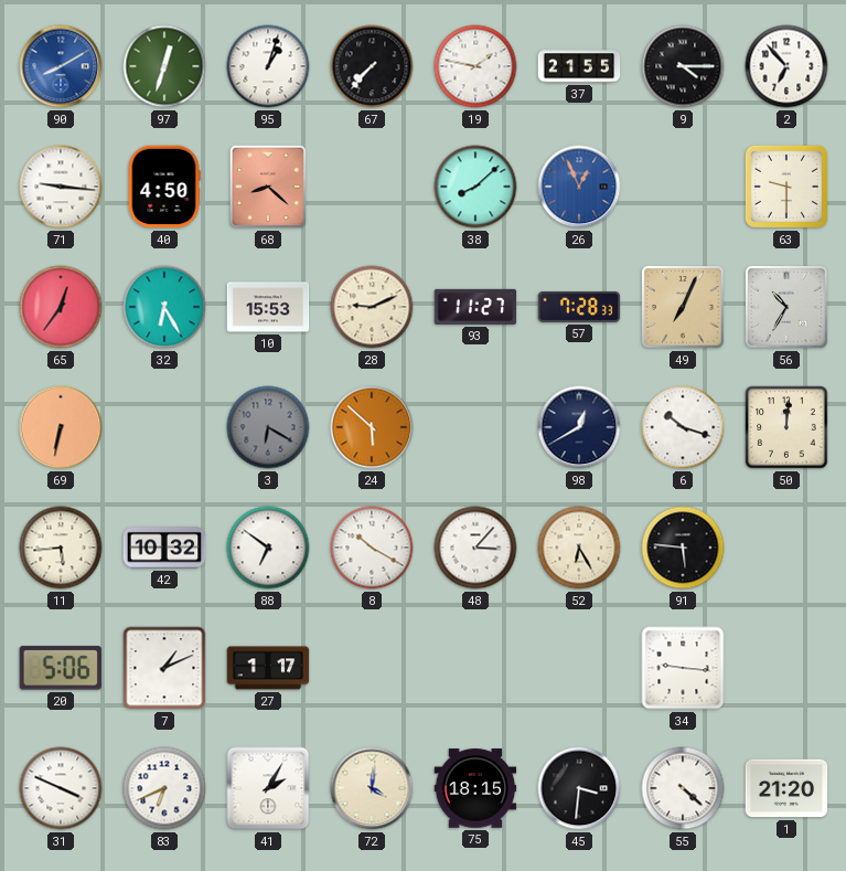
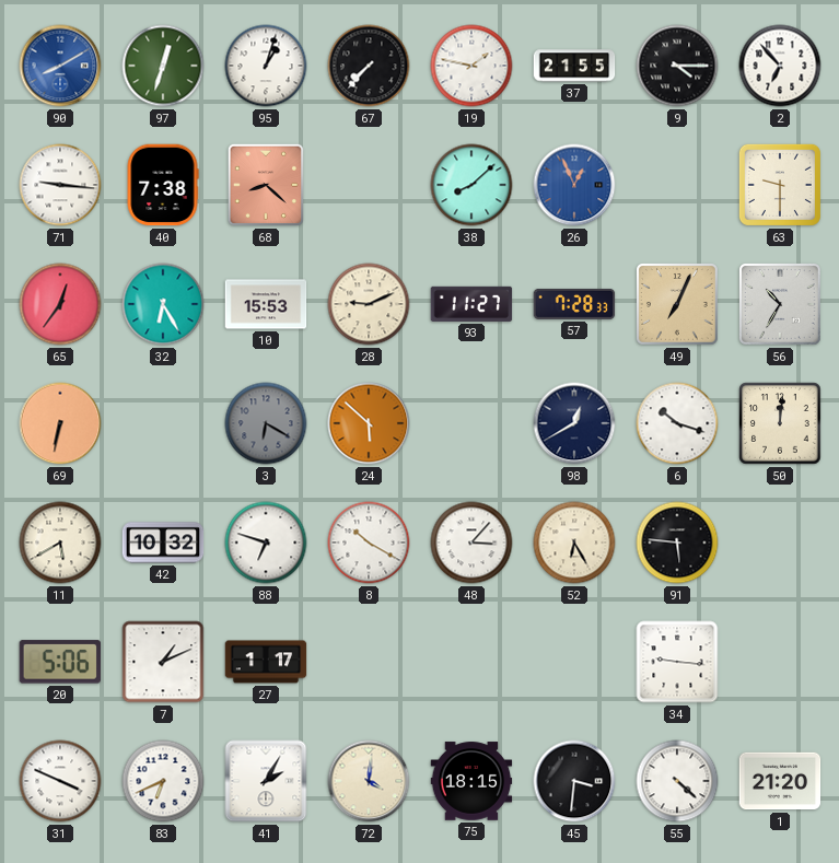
40: 4:50 -> 7:38 (163, 185)
11: 5:44 -> 5:40 (60, 543)
88: 6:51 -> 6:48 (266, 543)
